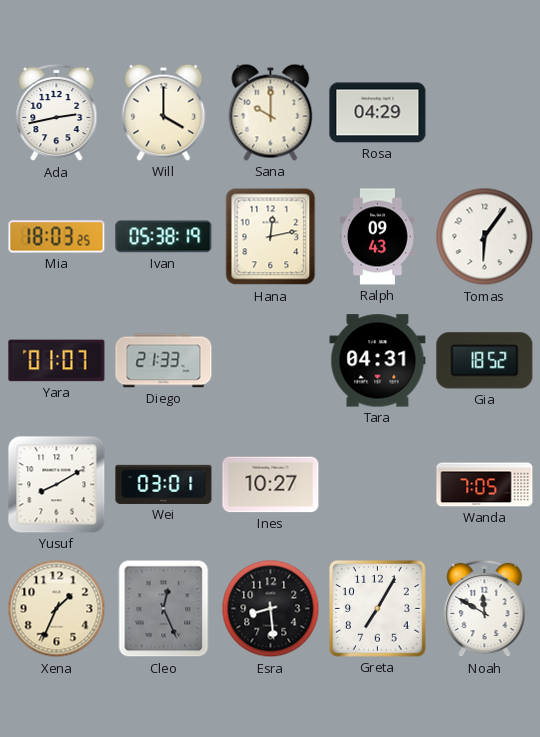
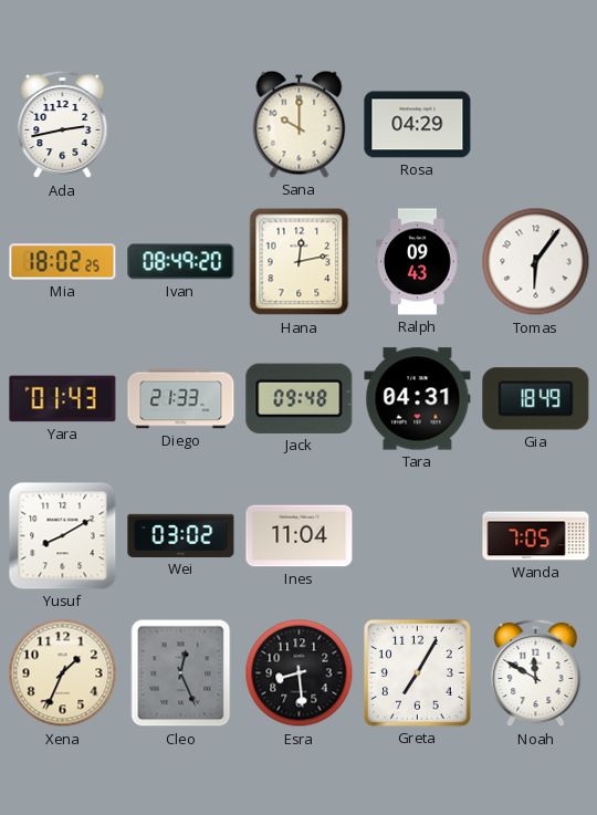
Will: 4:00 -> none (164, 112)
Mia: 18:03 -> 18:02 (63, 262)
Ivan: 05:38 -> 08:49 (181, 262)
Yara: 01:07 -> 01:43 (63, 399)
Jack: none -> 09:48 (300, 398)
Gia: 18:52 -> 18:49 (536, 399)
Wei: 03:01 -> 03:02 (181, 535)
Ines: 10:27 -> 11:04 (300, 536)
